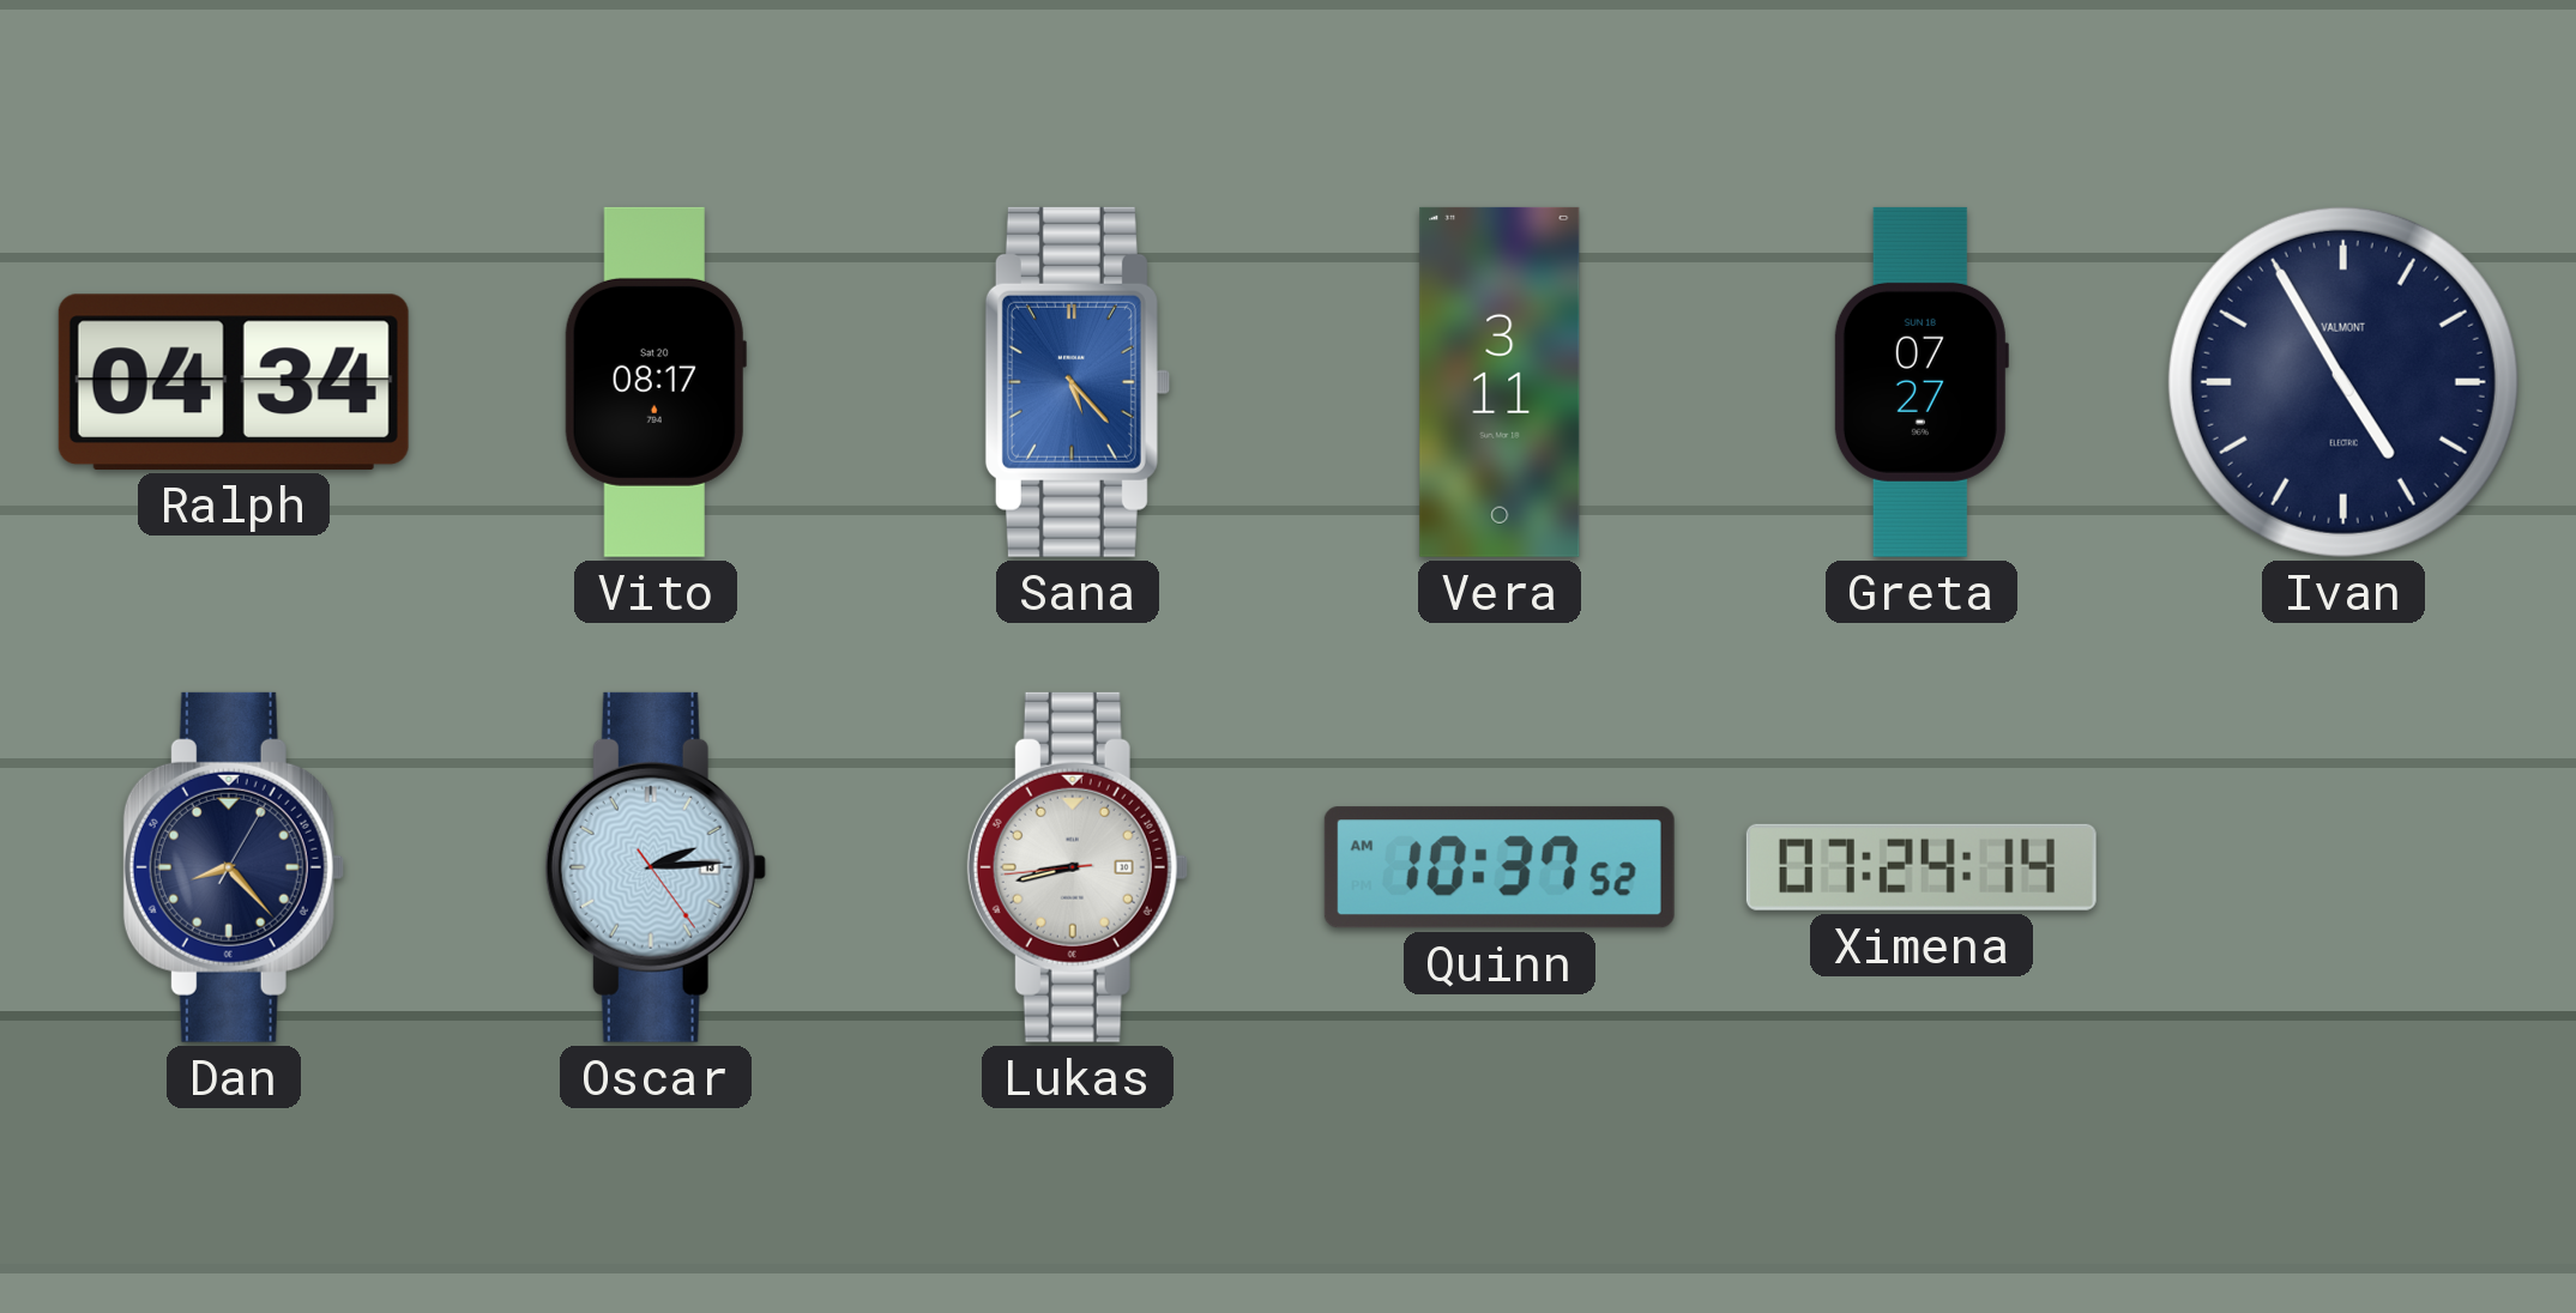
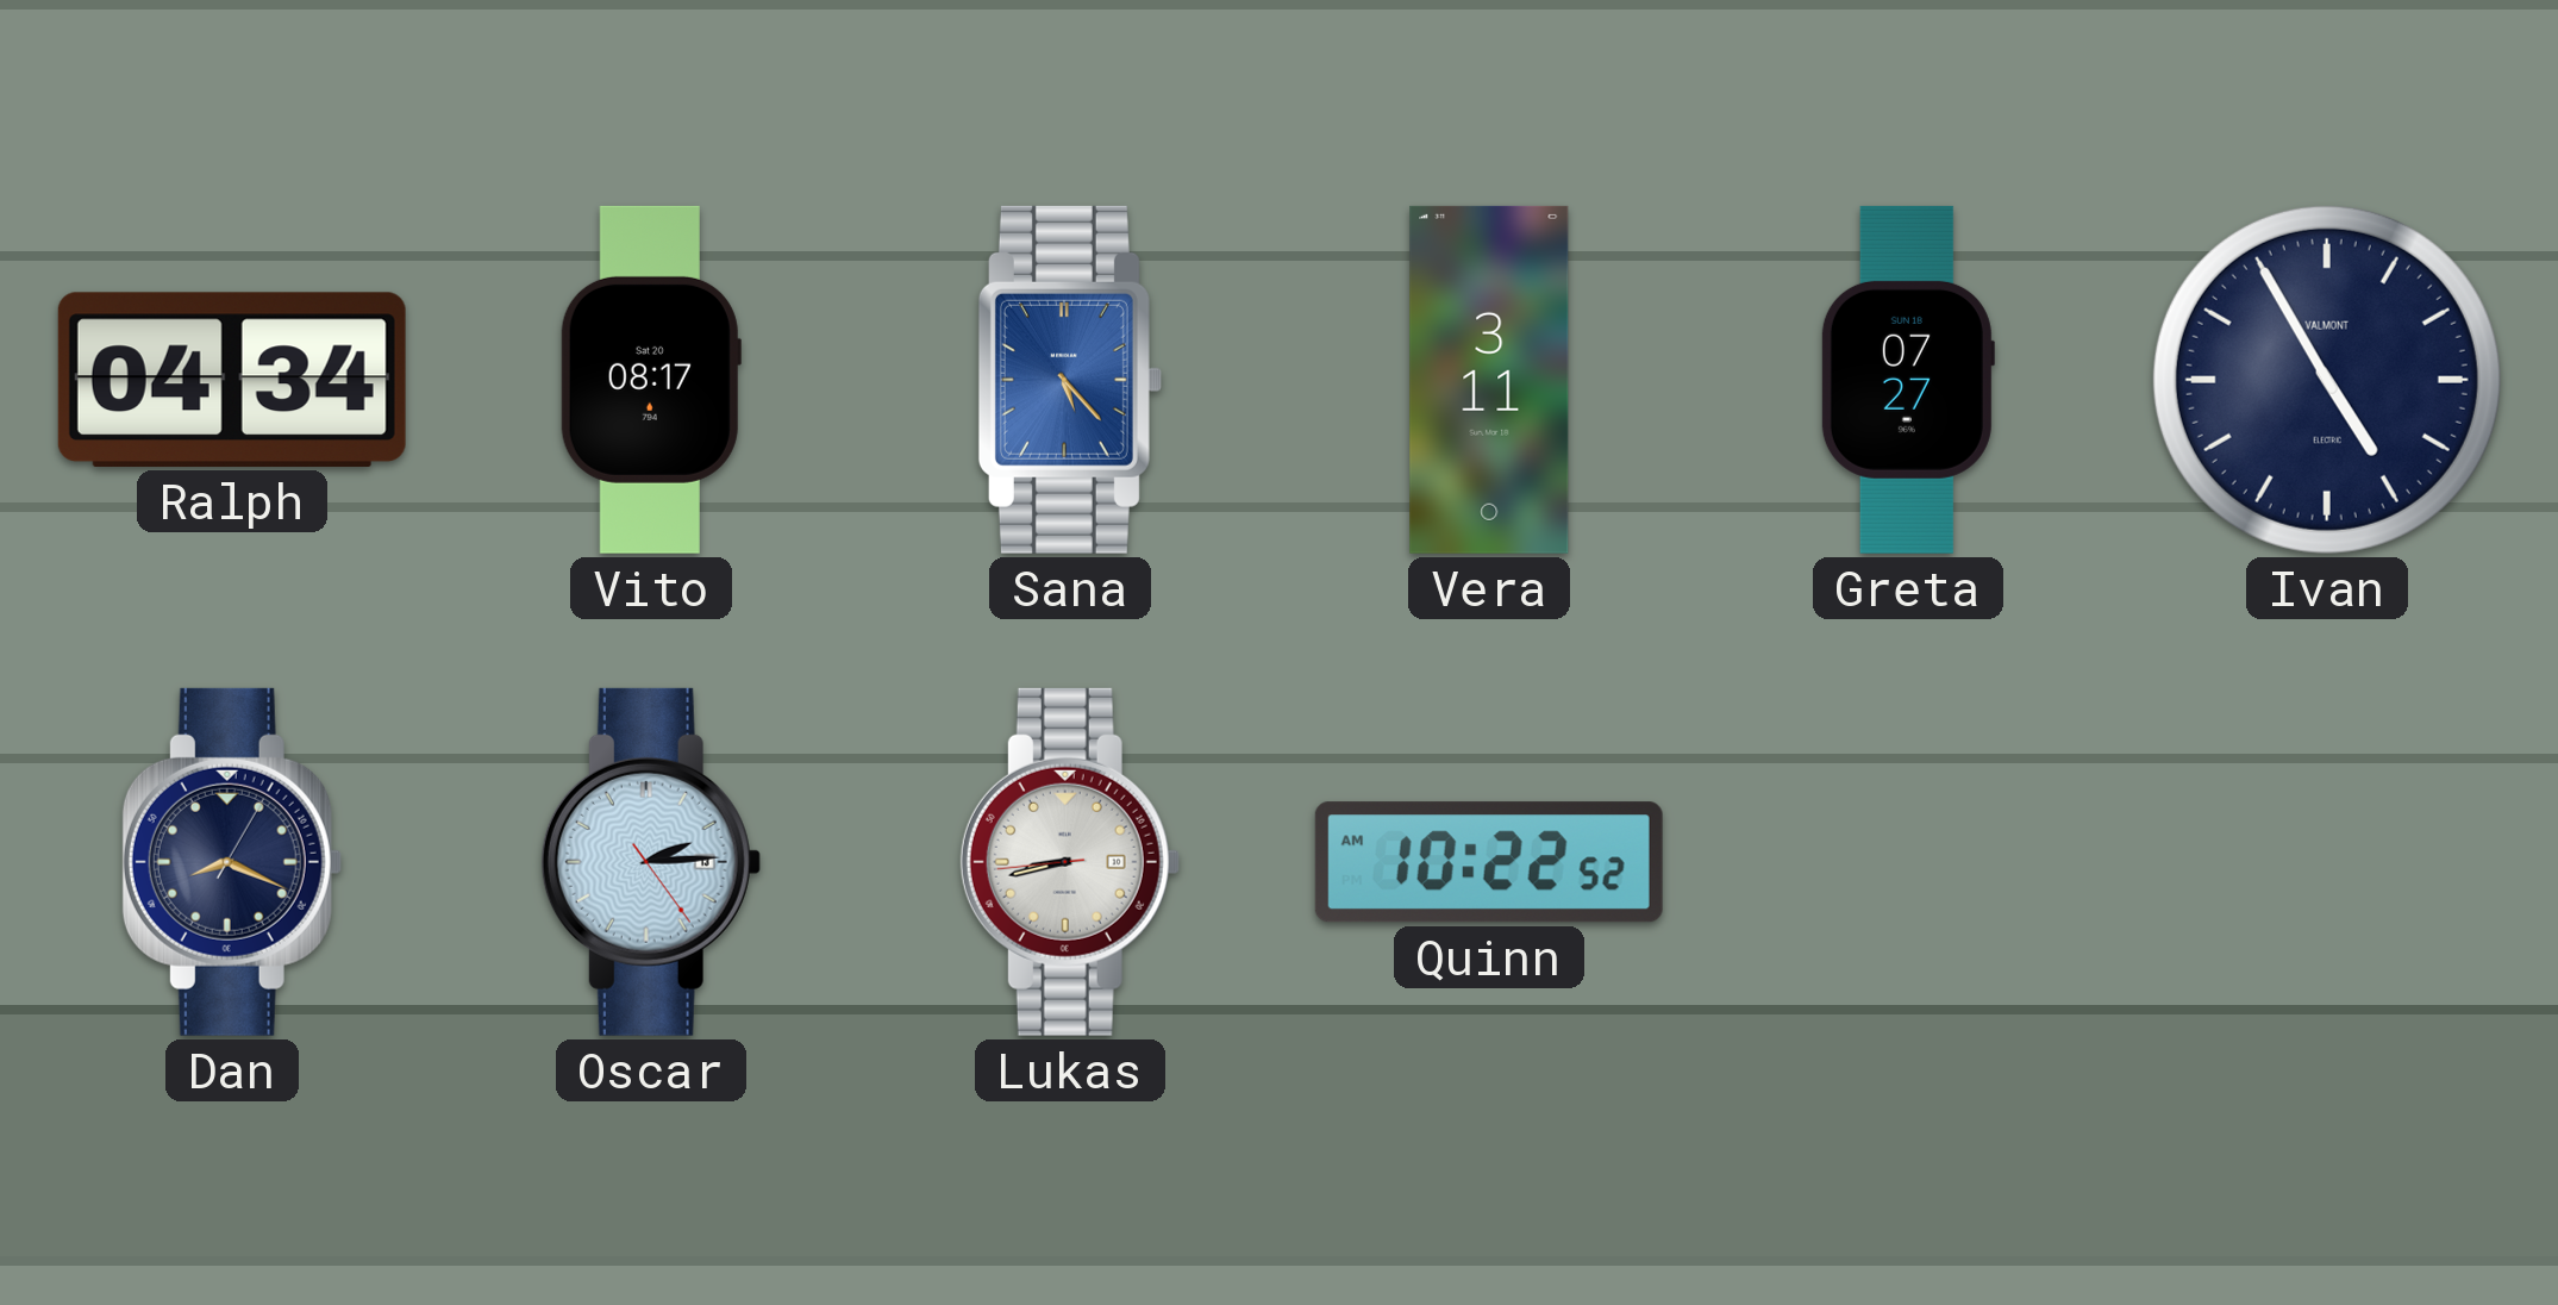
Dan: 8:23 -> 8:19 (232, 862)
Quinn: 10:37 -> 10:22 (1489, 862)
Ximena: 07:24 -> none (1922, 867)
